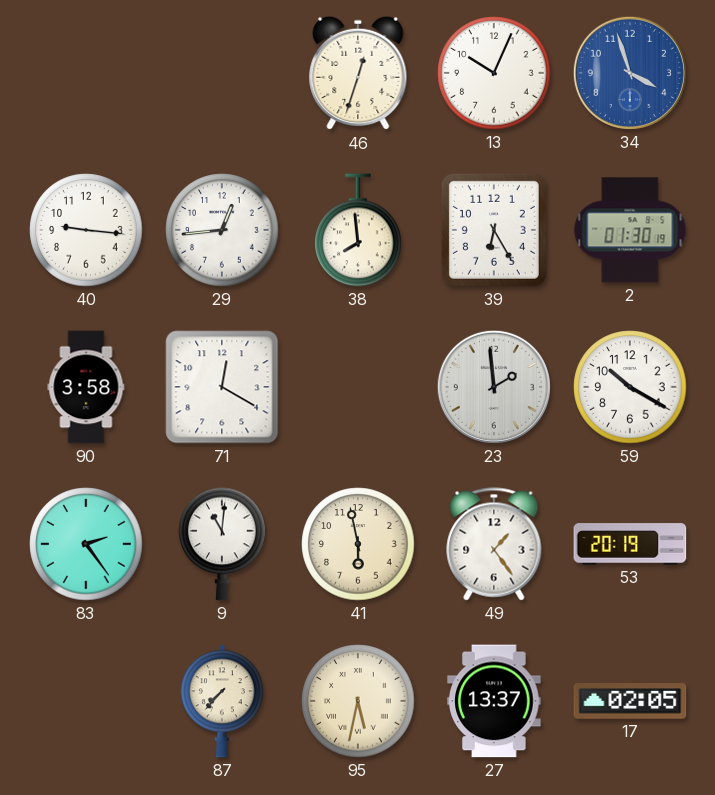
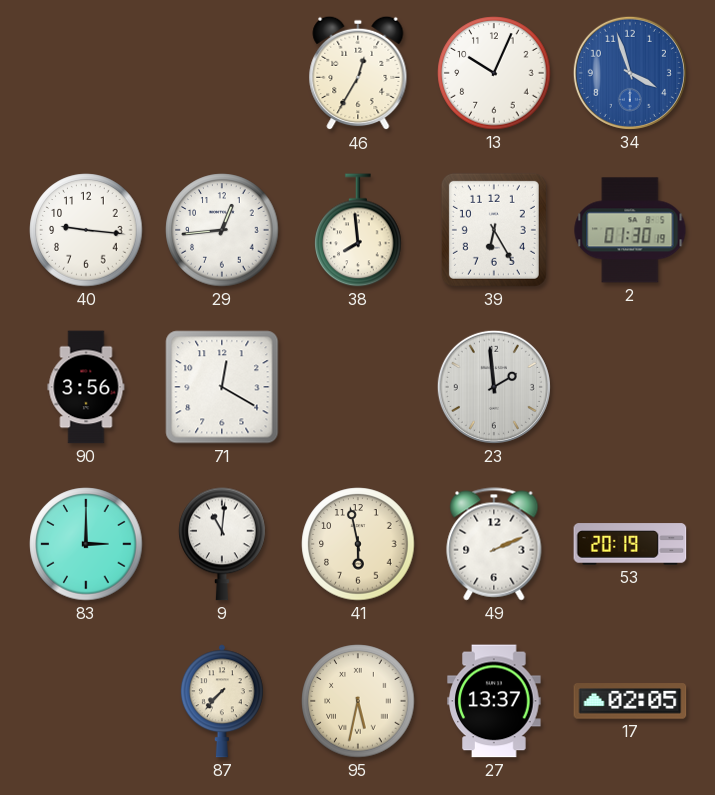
46: 12:33 -> 12:35 (358, 73)
90: 3:58 -> 3:56 (86, 387)
59: 10:20 -> none (630, 387)
83: 2:24 -> 3:00 (86, 544)
49: 1:24 -> 2:11 (494, 544)
